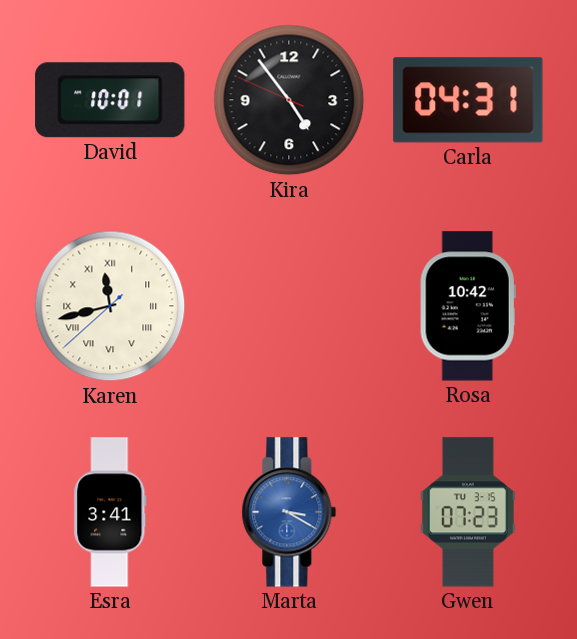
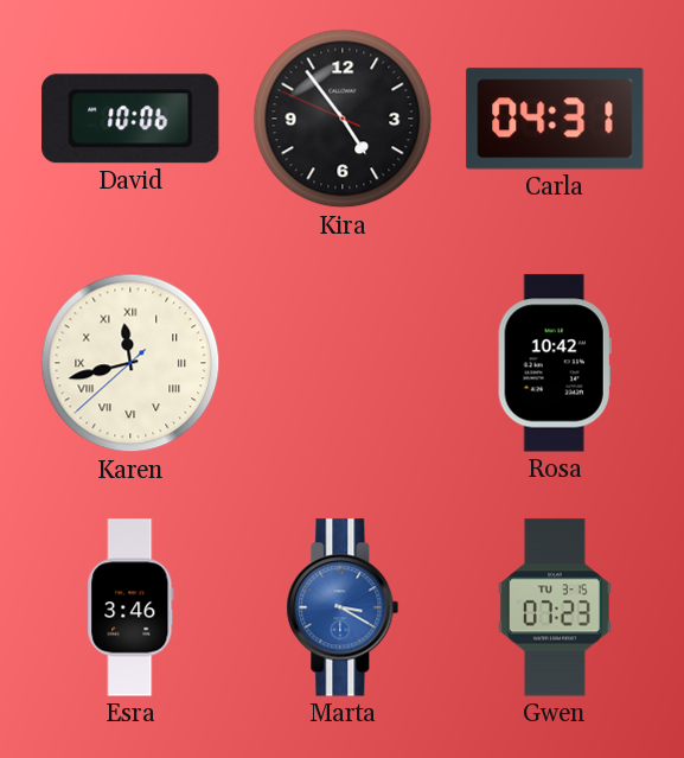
David: 10:01 -> 10:06 (130, 119)
Esra: 3:41 -> 3:46 (130, 607)
